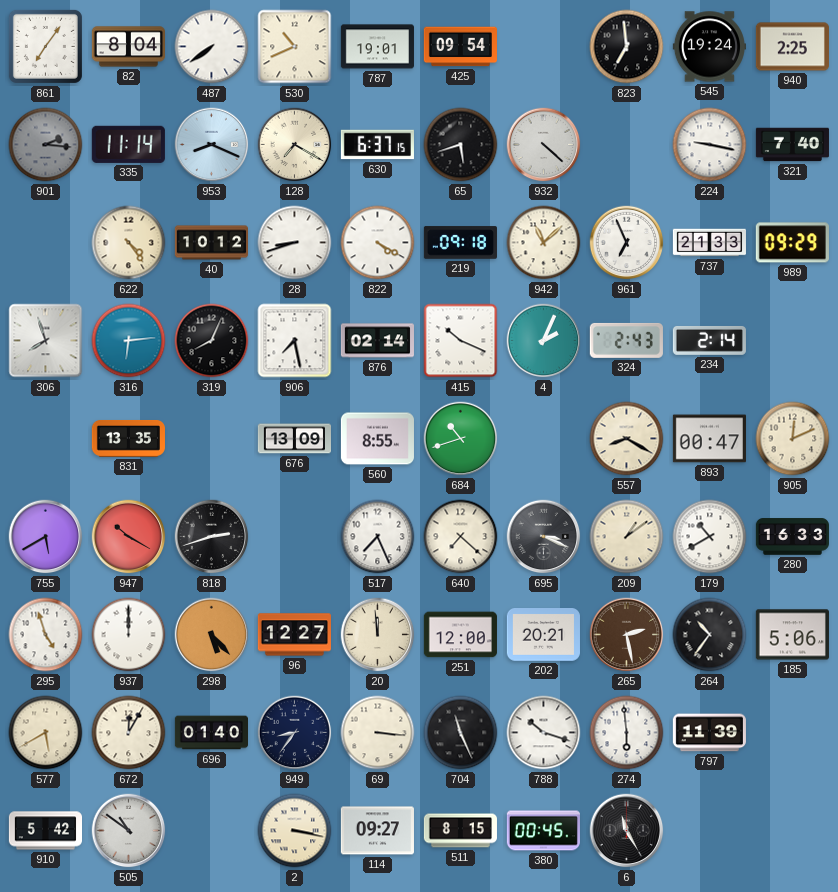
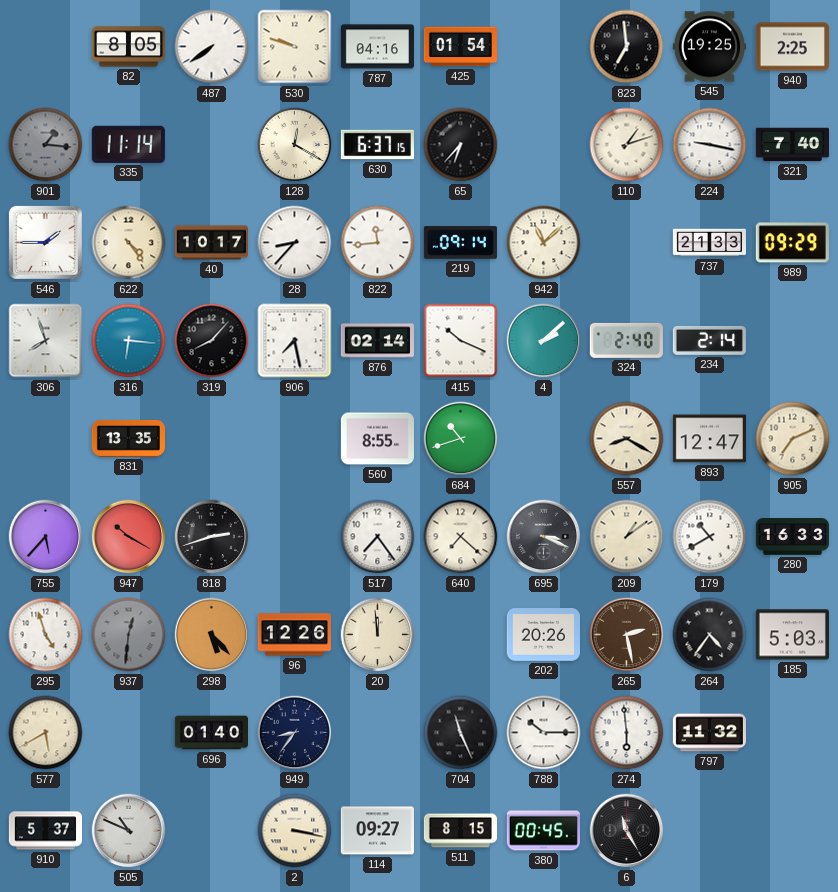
861: 7:06 -> none (45, 46)
82: 8:04 -> 8:05 (128, 47)
530: 10:41 -> 9:48 (295, 47)
787: 19:01 -> 04:16 (377, 47)
425: 09:54 -> 01:54 (460, 47)
545: 19:24 -> 19:25 (709, 47)
901: 2:16 -> 1:16 (46, 145)
953: 8:19 -> none (212, 145)
128: 7:20 -> 12:20 (295, 145)
65: 5:42 -> 6:37 (461, 145)
932: 4:22 -> none (544, 145)
110: none -> 1:12 (627, 145)
546: none -> 1:45 (45, 242)
40: 10:12 -> 10:17 (211, 243)
28: 8:42 -> 8:37 (295, 243)
822: 4:20 -> 11:44 (378, 243)
219: 09:18 -> 09:14 (460, 243)
961: 6:56 -> none (627, 243)
316: 6:14 -> 6:16 (129, 341)
319: 8:04 -> 8:07 (212, 341)
4: 2:04 -> 2:08 (544, 341)
324: 2:43 -> 2:40 (626, 340)
676: 13:09 -> none (294, 439)
893: 00:47 -> 12:47 (709, 439)
905: 12:11 -> 7:11 (793, 439)
755: 5:40 -> 5:37 (46, 537)
517: 7:26 -> 7:24 (378, 537)
937: 12:00 -> 12:31 (129, 635)
937 dial: white -> grey (129, 635)
96: 12:27 -> 12:26 (294, 635)
251: 12:00 -> none (460, 635)
202: 20:21 -> 20:26 (543, 635)
264: 10:36 -> 4:36 (710, 635)
185: 5:06 -> 5:03 (792, 635)
672: 12:05 -> none (129, 733)
69: 3:16 -> none (378, 733)
788: 10:18 -> 10:15 (544, 733)
797: 11:39 -> 11:32 (709, 733)
910: 5:42 -> 5:37 (45, 831)
505: 10:51 -> 10:49 (129, 831)
